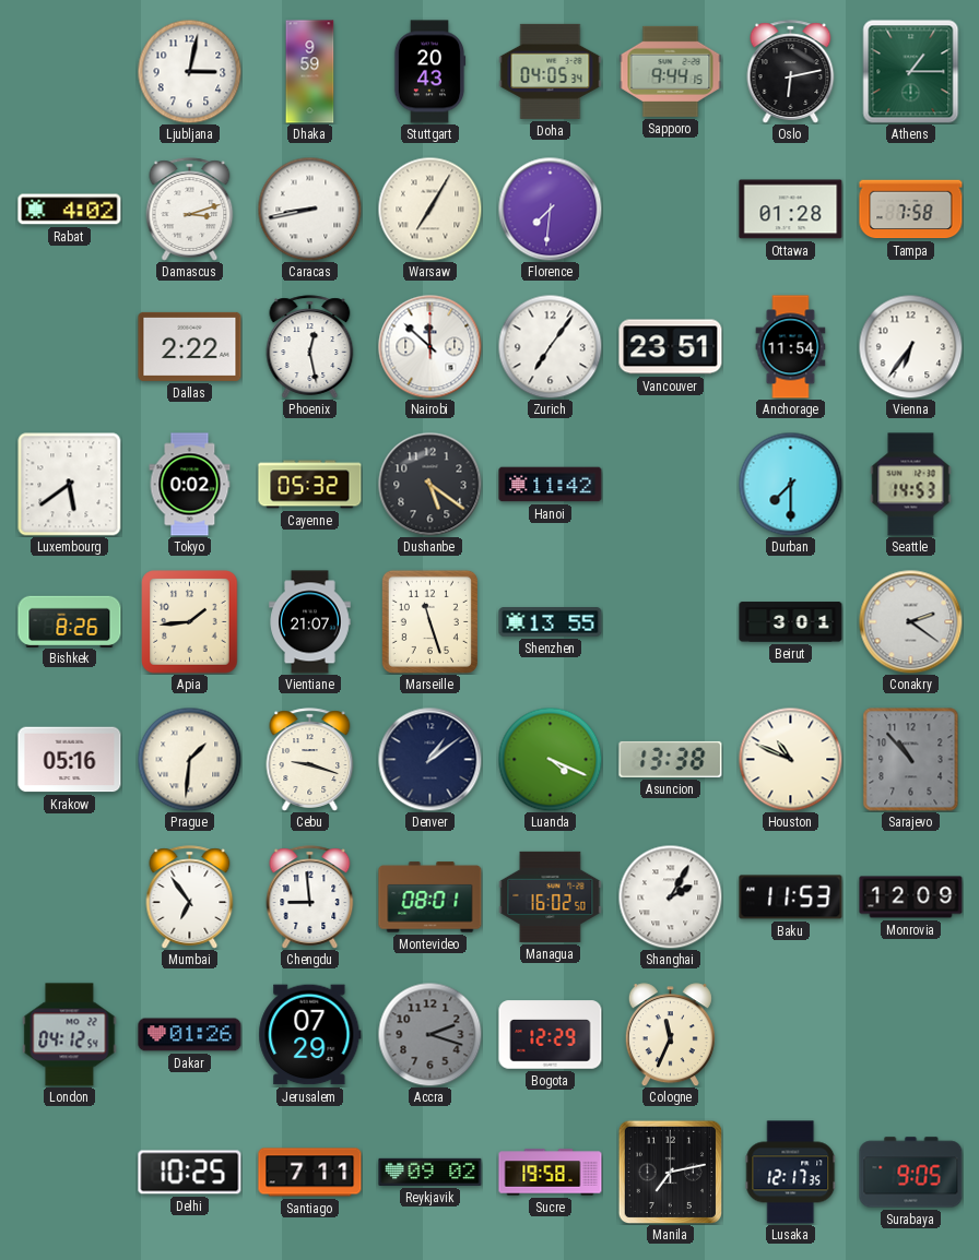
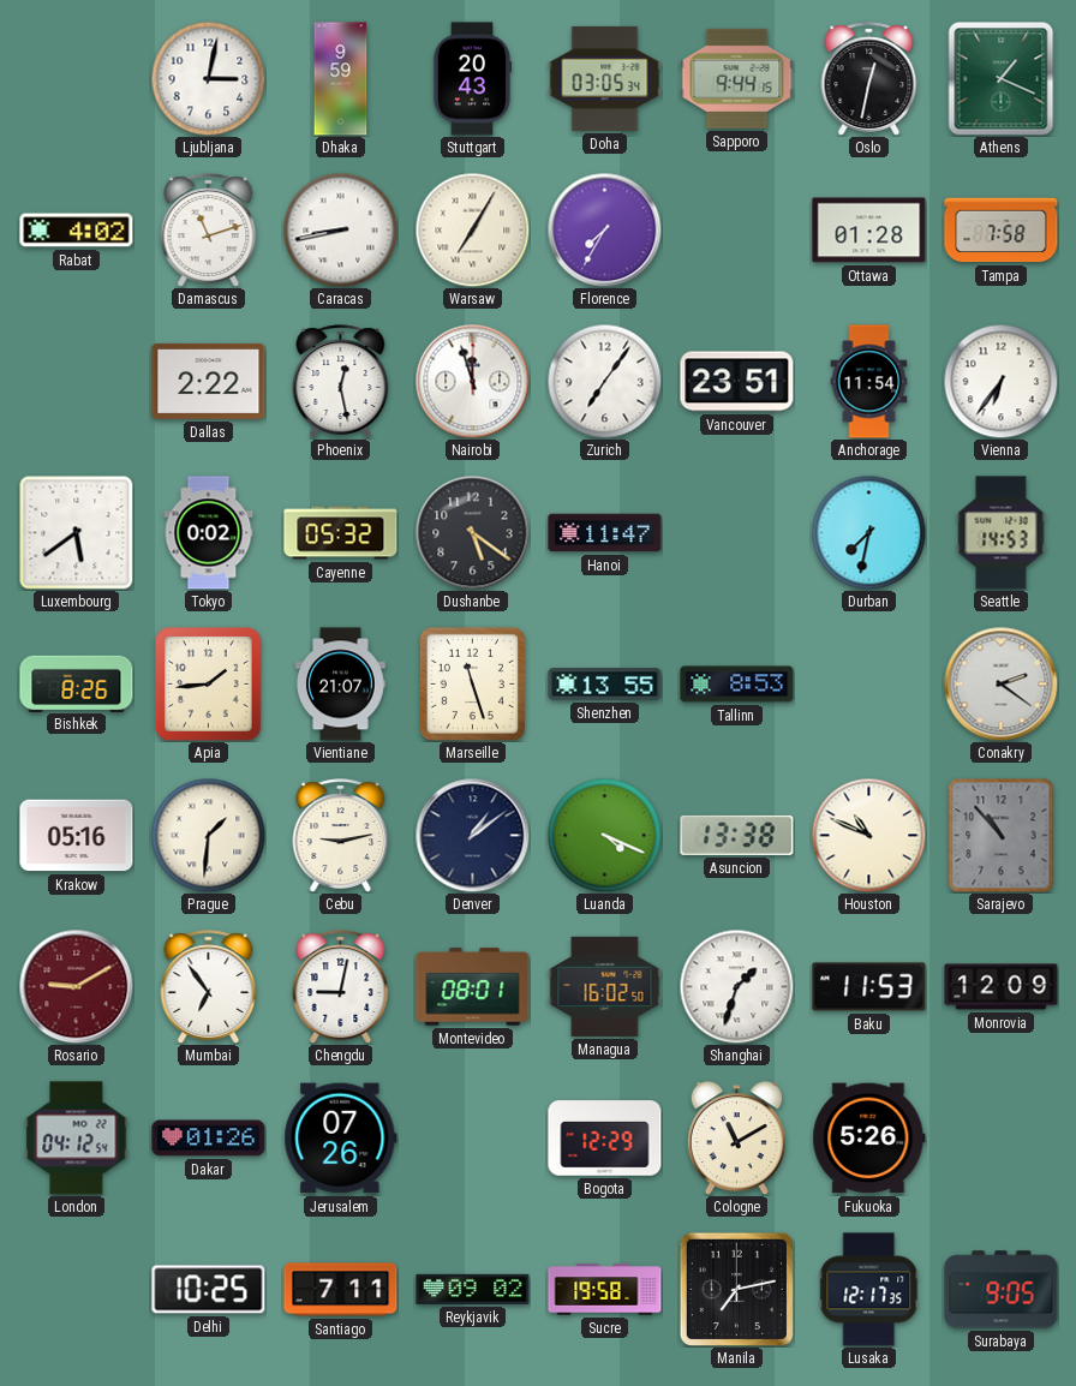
Doha: 04:05 -> 03:05 (605, 78)
Oslo: 6:13 -> 12:32 (869, 79)
Athens: 1:15 -> 1:19 (1002, 78)
Damascus: 3:12 -> 11:12 (209, 231)
Florence: 7:31 -> 7:35 (604, 229)
Nairobi: 11:52 -> 11:57 (472, 381)
Hanoi: 11:42 -> 11:47 (605, 533)
Durban: 7:30 -> 7:32 (868, 532)
Tallinn: none -> 8:53 (737, 685)
Beirut: 3:01 -> none (791, 622)
Cebu: 9:18 -> 9:13 (341, 836)
Rosario: none -> 9:10 (76, 986)
Chengdu: 8:59 -> 9:02 (341, 987)
Shanghai: 2:05 -> 1:33 (736, 986)
Jerusalem: 07:29 -> 07:26 (341, 1139)
Accra: 2:18 -> none (429, 1034)
Cologne: 11:34 -> 11:10 (736, 1139)
Fukuoka: none -> 5:26 (869, 1139)
